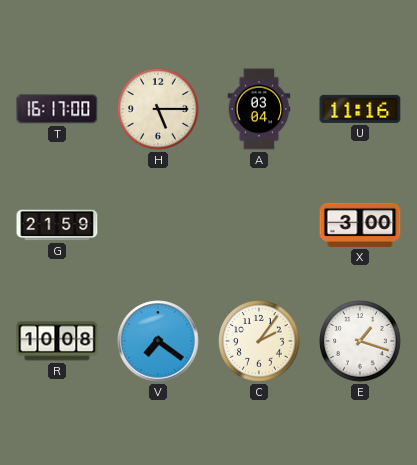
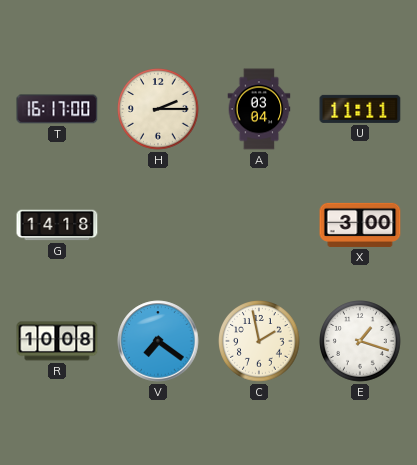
H: 5:15 -> 2:15 (158, 109)
U: 11:16 -> 11:11 (360, 109)
G: 21:59 -> 14:18 (57, 225)
C: 2:06 -> 1:58 (259, 341)
